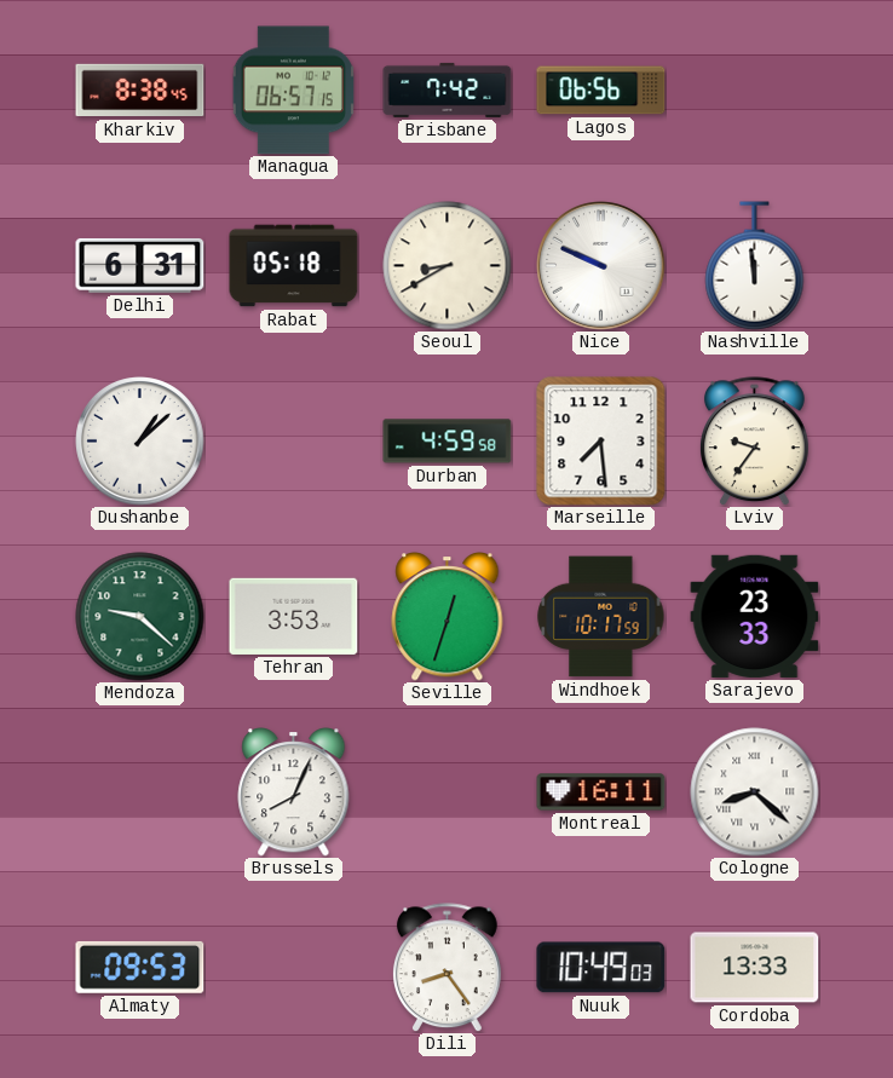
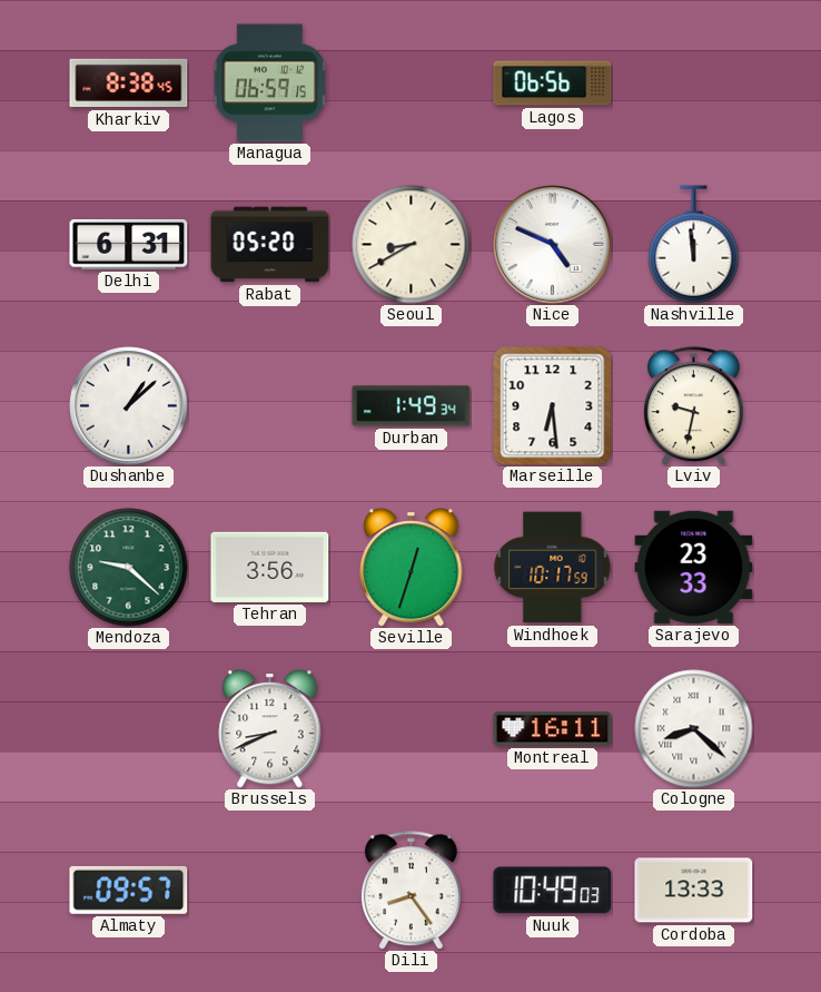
Managua: 06:57 -> 06:59 (269, 84)
Brisbane: 7:42 -> none (448, 90)
Rabat: 05:18 -> 05:20 (270, 245)
Nice: 9:49 -> 4:49 (553, 245)
Durban: 4:59 -> 1:49 (412, 406)
Marseille: 7:29 -> 6:29 (553, 406)
Lviv: 9:36 -> 9:32 (693, 406)
Tehran: 3:53 -> 3:56 (270, 567)
Brussels: 8:04 -> 8:41 (270, 729)
Almaty: 09:53 -> 09:57 (129, 890)
